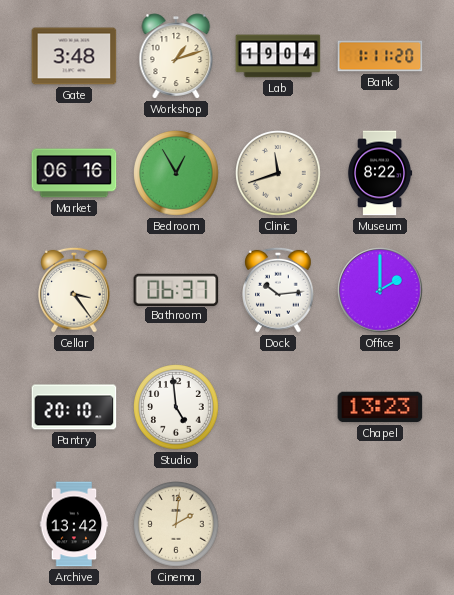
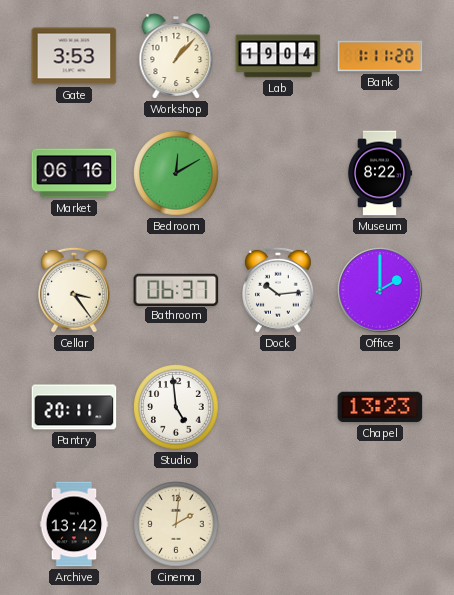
Gate: 3:48 -> 3:53 (74, 56)
Workshop: 1:12 -> 1:07 (176, 56)
Bedroom: 12:55 -> 12:10 (176, 174)
Clinic: 11:42 -> none (278, 174)
Pantry: 20:10 -> 20:11 (74, 407)
